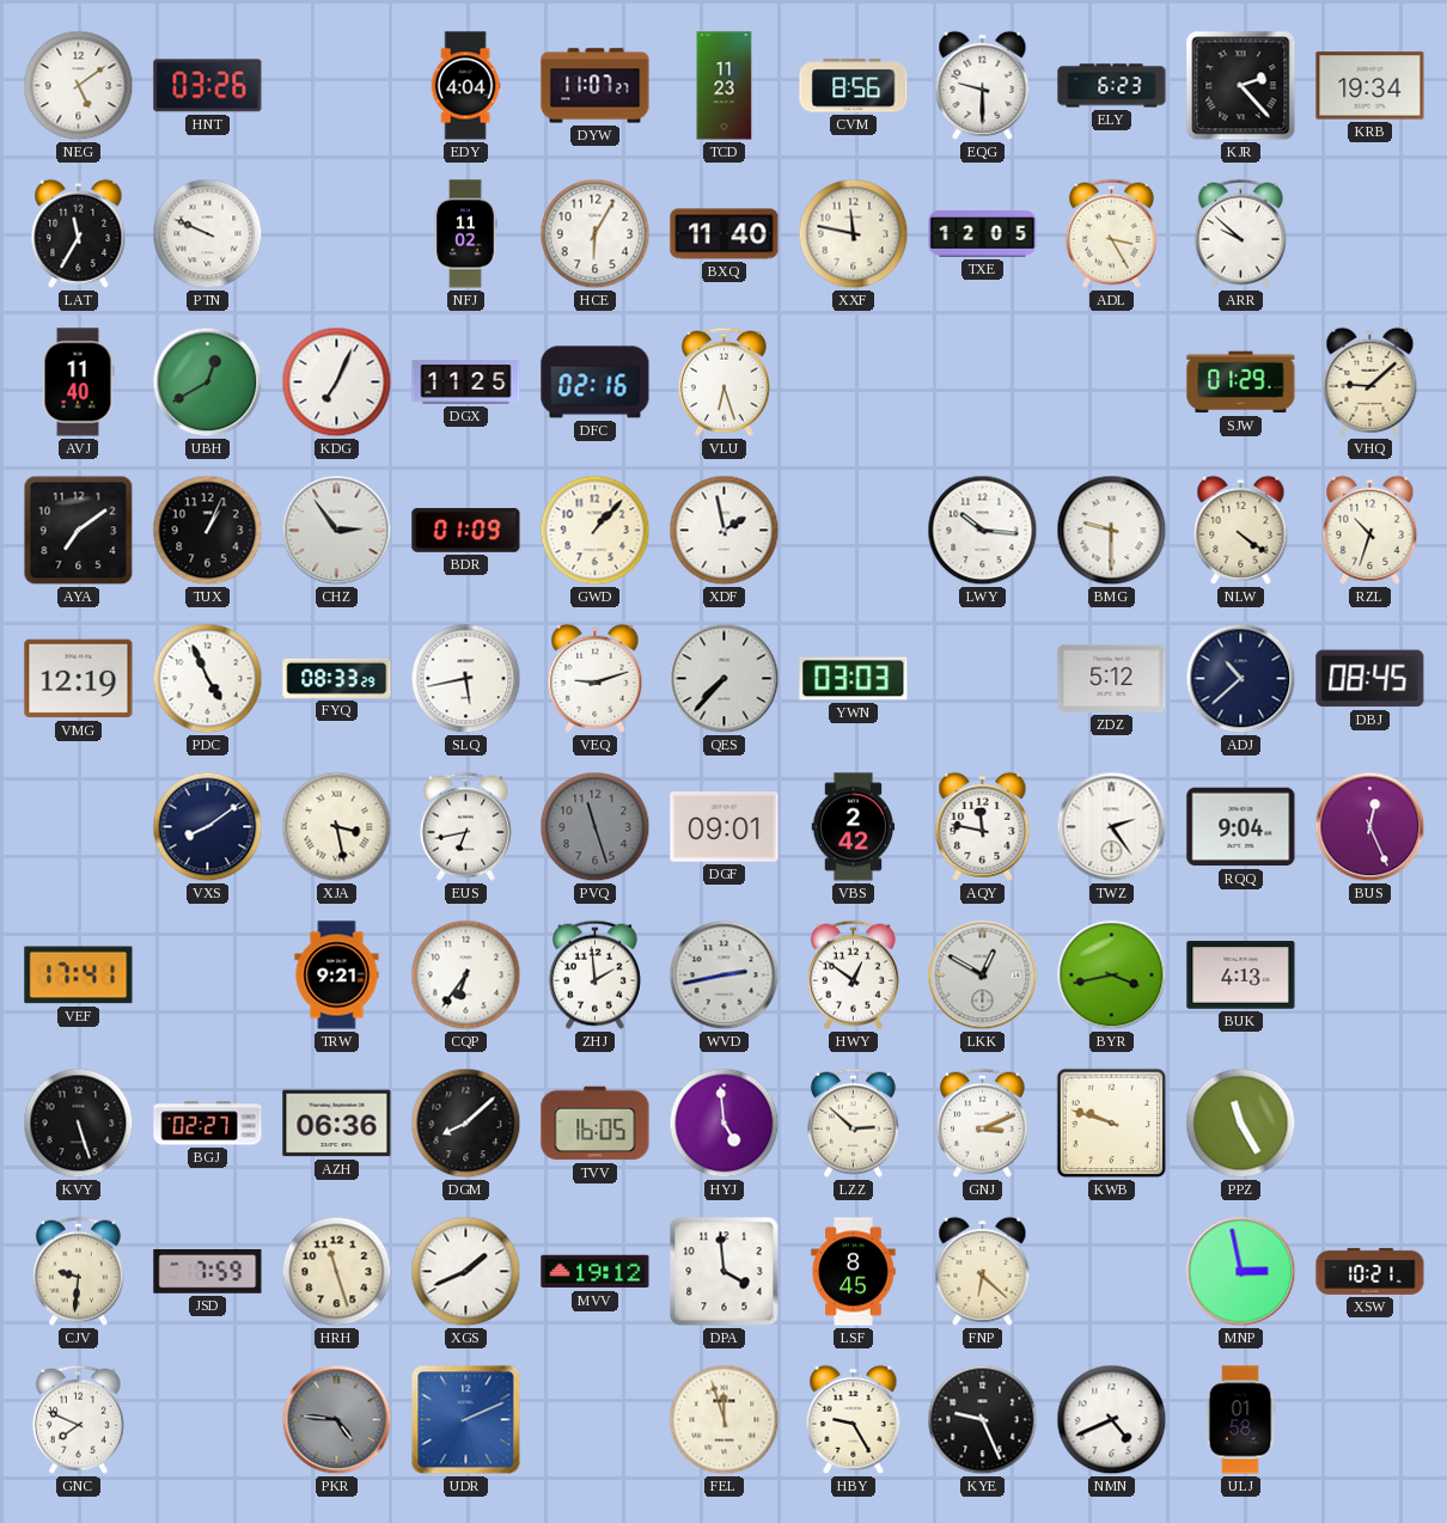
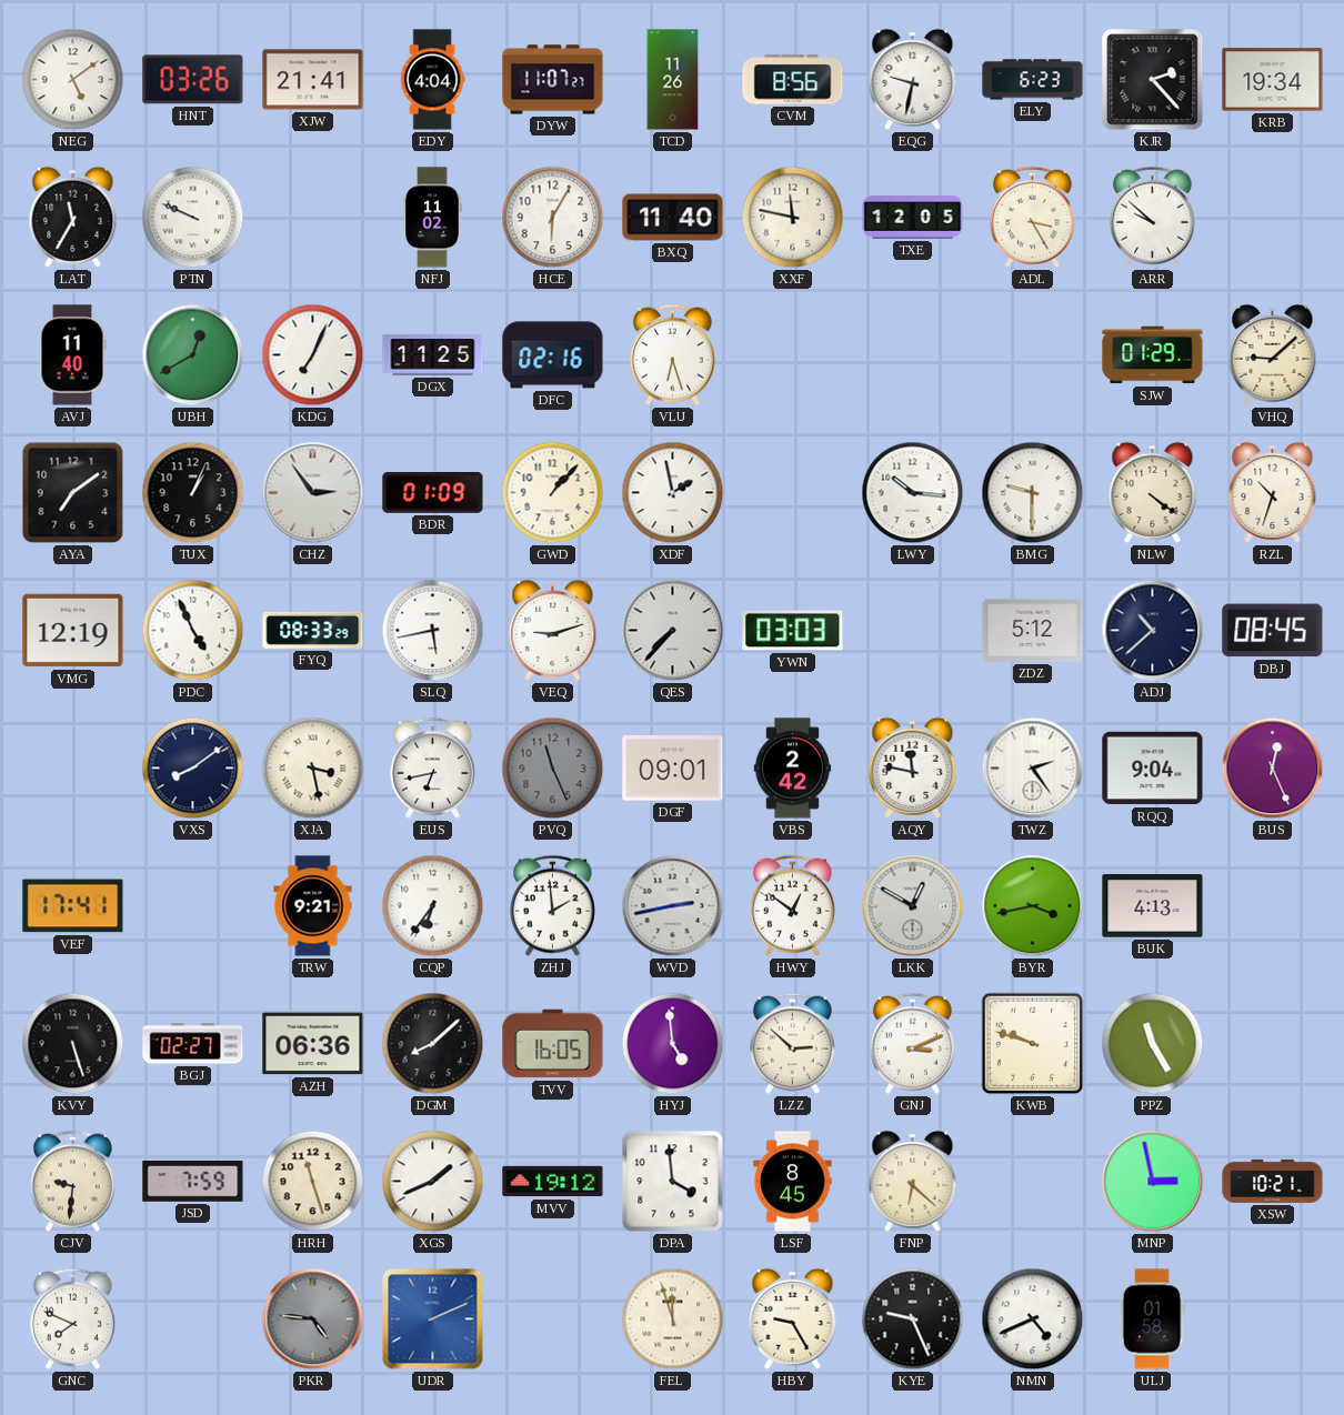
XJW: none -> 21:41 (313, 80)
TCD: 11:23 -> 11:26 (673, 80)
EQG: 9:30 -> 9:32 (913, 79)
PVQ: 11:27 -> 11:26 (553, 769)
